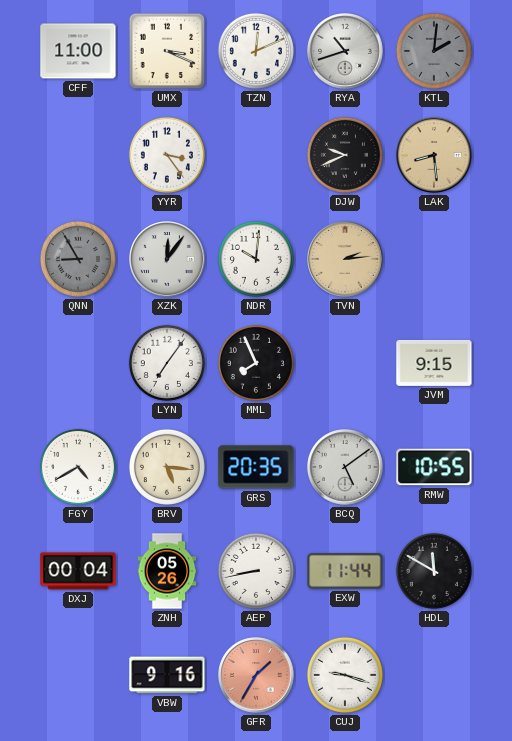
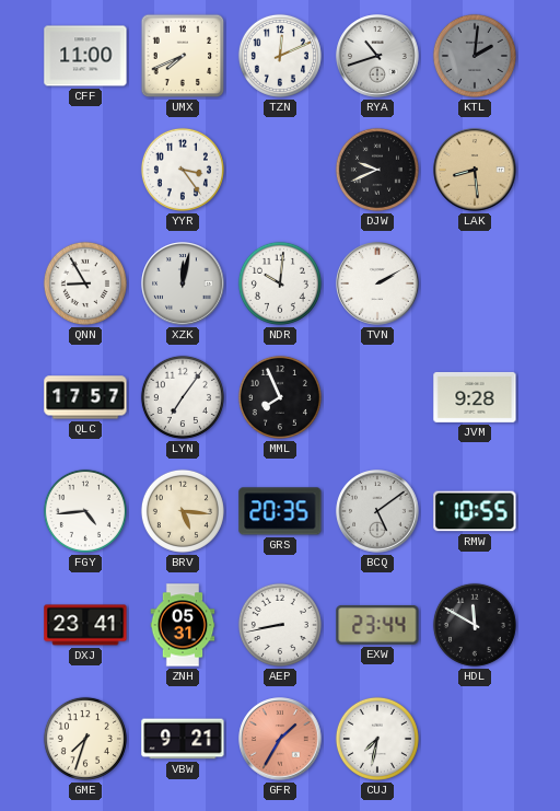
UMX: 3:19 -> 7:41 (183, 56)
QNN dial: grey -> white (85, 283)
XZK: 12:06 -> 12:02 (183, 283)
TVN: 2:14 -> 2:10 (377, 283)
TVN dial: champagne -> white (377, 283)
QLC: none -> 17:57 (85, 397)
JVM: 9:15 -> 9:28 (475, 397)
FGY: 4:40 -> 4:44 (85, 511)
DXJ: 00:04 -> 23:41 (85, 625)
ZNH: 05:26 -> 05:31 (183, 625)
EXW: 11:44 -> 23:44 (377, 625)
GME: none -> 7:33 (85, 739)
VBW: 9:16 -> 9:21 (183, 739)
CUJ: 9:18 -> 7:32 (377, 739)
